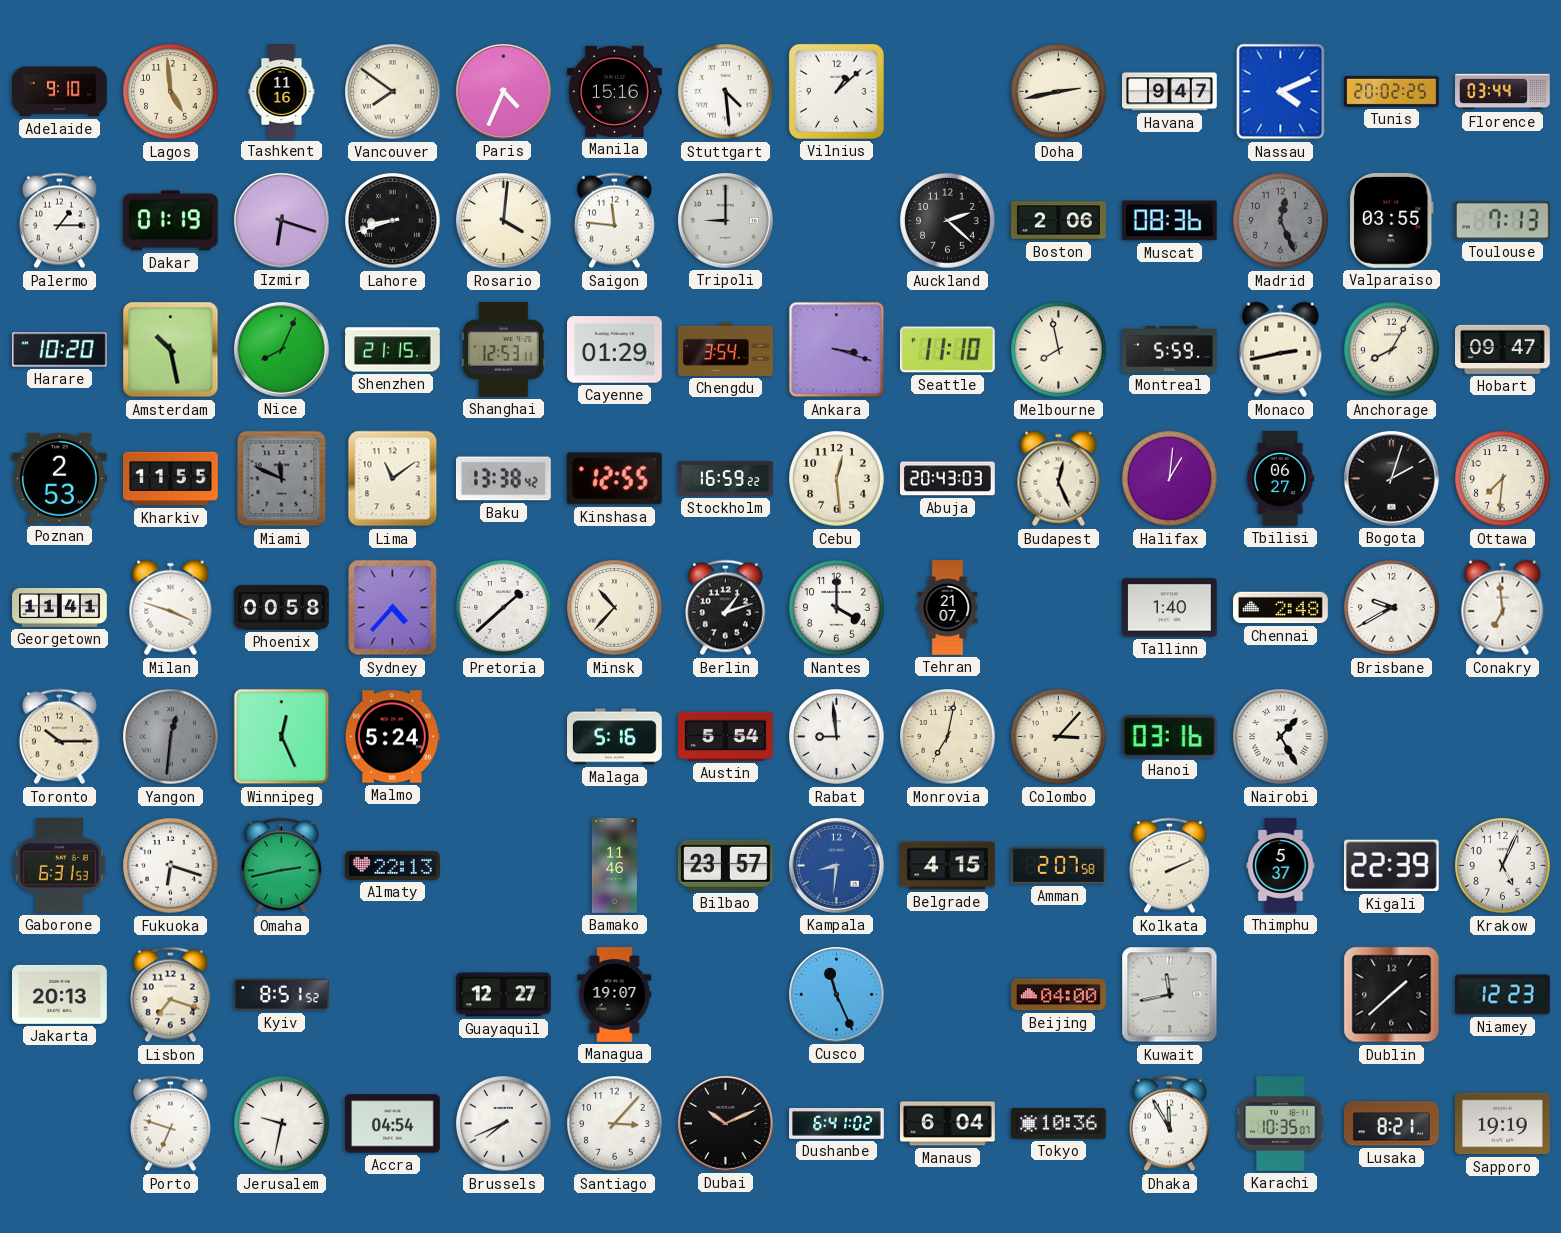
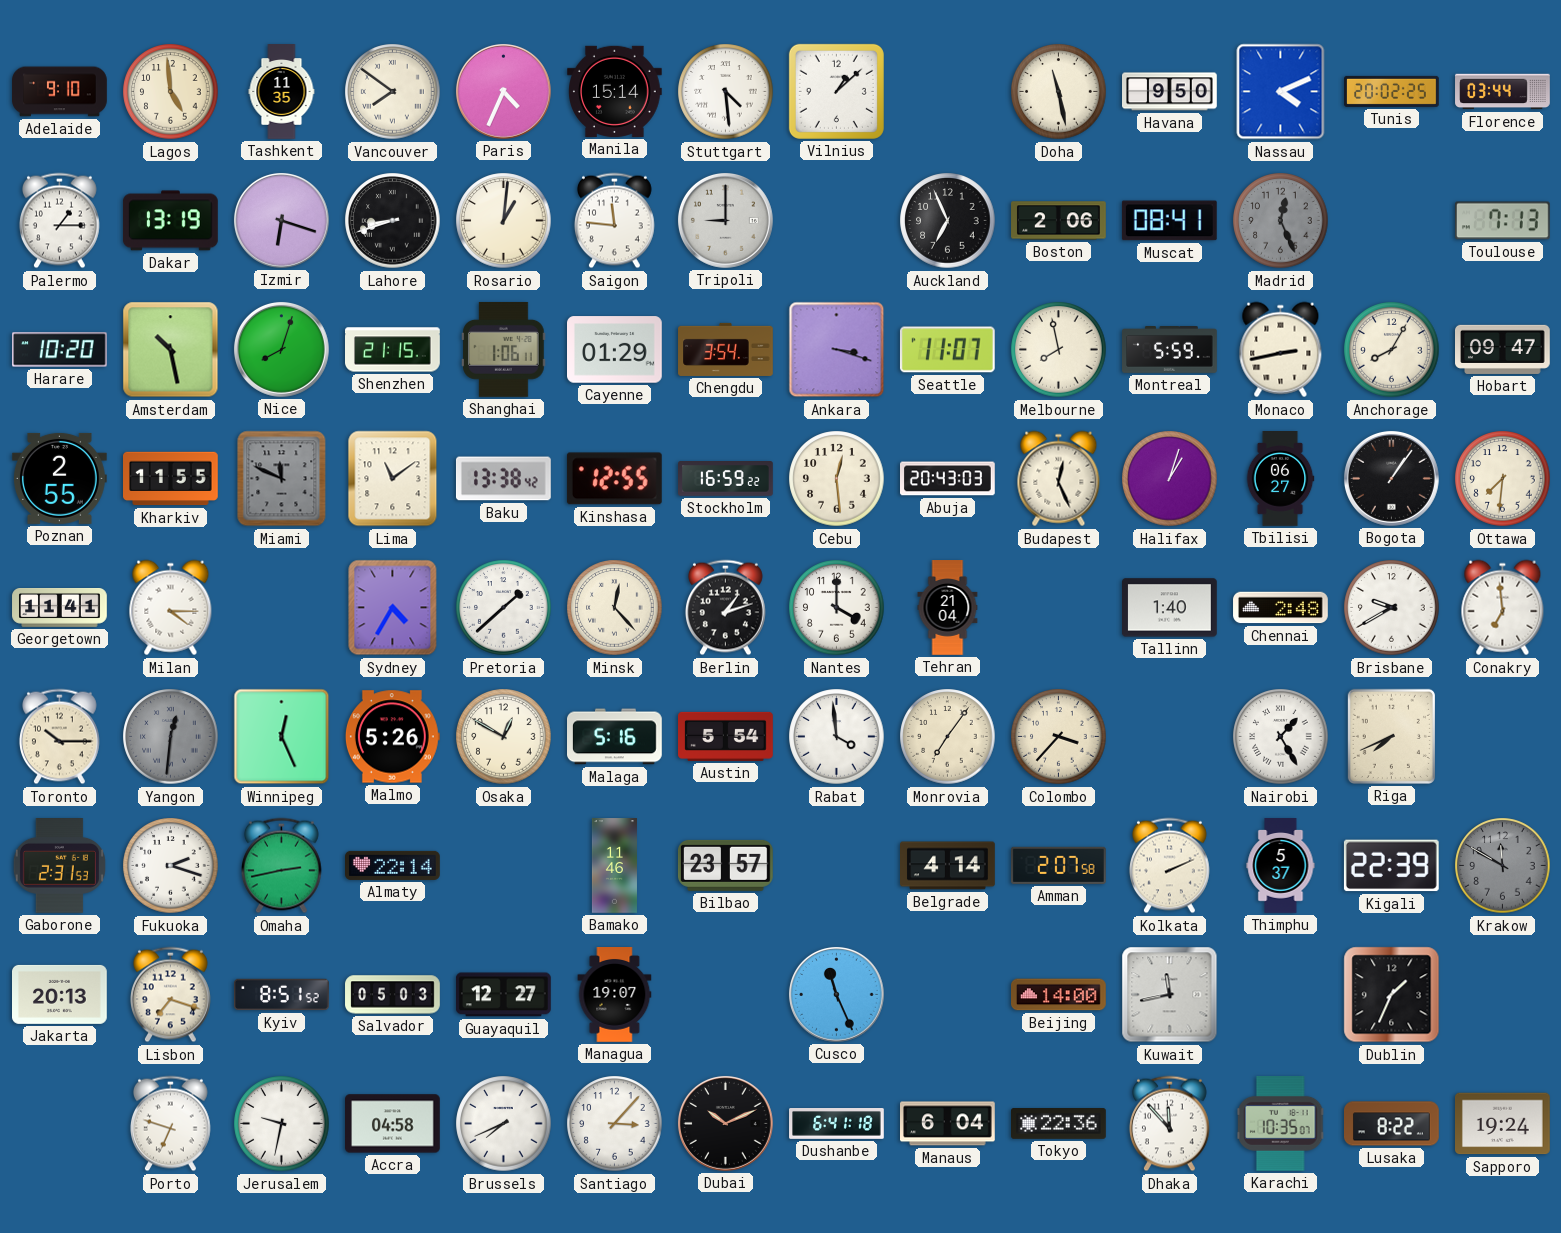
Tashkent: 11:16 -> 11:35 (282, 92)
Manila: 15:16 -> 15:14 (615, 91)
Doha: 2:43 -> 11:28 (1059, 92)
Havana: 9:47 -> 9:50 (1170, 92)
Dakar: 01:19 -> 13:19 (170, 221)
Rosario: 4:01 -> 1:01 (504, 221)
Auckland: 2:22 -> 6:56 (948, 221)
Muscat: 08:36 -> 08:41 (1169, 221)
Valparaiso: 03:55 -> none (1391, 220)
Nice: 8:04 -> 8:03 (282, 350)
Shanghai: 12:53 -> 1:06 (504, 350)
Seattle: 11:10 -> 11:07 (947, 350)
Poznan: 2:53 -> 2:55 (60, 478)
Halifax: 1:01 -> 1:03 (1170, 479)
Bogota: 2:03 -> 1:06 (1392, 479)
Milan: 3:48 -> 4:15 (171, 608)
Phoenix: 00:58 -> none (282, 608)
Sydney: 4:37 -> 4:35 (393, 608)
Minsk: 10:37 -> 12:23 (615, 608)
Tehran: 21:07 -> 21:04 (948, 608)
Malmo: 5:24 -> 5:26 (392, 737)
Osaka: none -> 12:50 (504, 737)
Rabat: 8:59 -> 3:59 (837, 737)
Monrovia: 7:02 -> 7:06 (948, 737)
Colombo: 3:07 -> 3:37 (1059, 737)
Hanoi: 03:16 -> none (1169, 737)
Riga: none -> 7:41 (1391, 736)
Gaborone: 6:31 -> 2:31 (59, 866)
Fukuoka: 6:18 -> 2:18 (171, 866)
Almaty: 22:13 -> 22:14 (393, 865)
Kampala: 8:31 -> none (837, 866)
Belgrade: 4:15 -> 4:14 (948, 866)
Krakow: 5:04 -> 11:50 (1503, 866)
Krakow dial: white -> grey (1503, 866)
Salvador: none -> 05:03 (393, 995)
Beijing: 04:00 -> 14:00 (1059, 995)
Dublin: 1:38 -> 1:34 (1392, 995)
Niamey: 12:23 -> none (1503, 995)
Accra: 04:54 -> 04:58 (393, 1124)
Dushanbe: 6:41:02 -> 6:41:18 (837, 1124)
Tokyo: 10:36 -> 22:36 (1059, 1124)
Dhaka: 11:55 -> 11:53 (1169, 1124)
Lusaka: 8:21 -> 8:22 (1392, 1124)
Sapporo: 19:19 -> 19:24 (1503, 1124)
